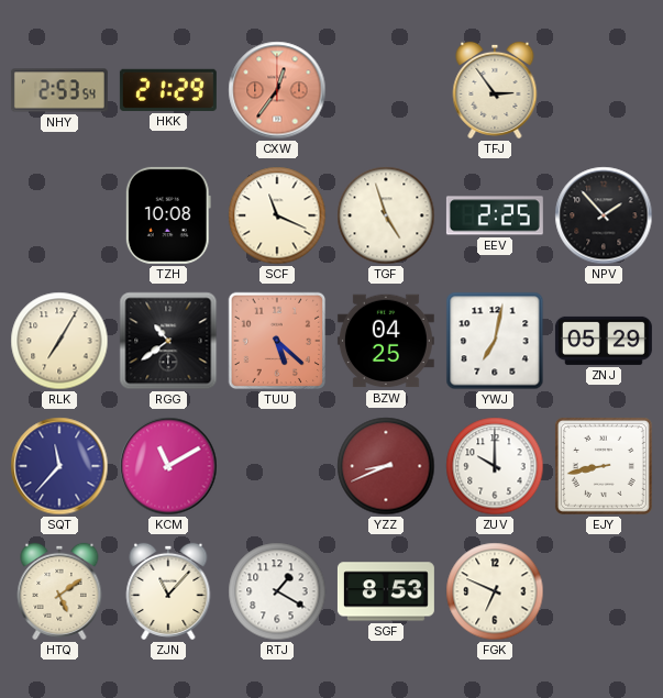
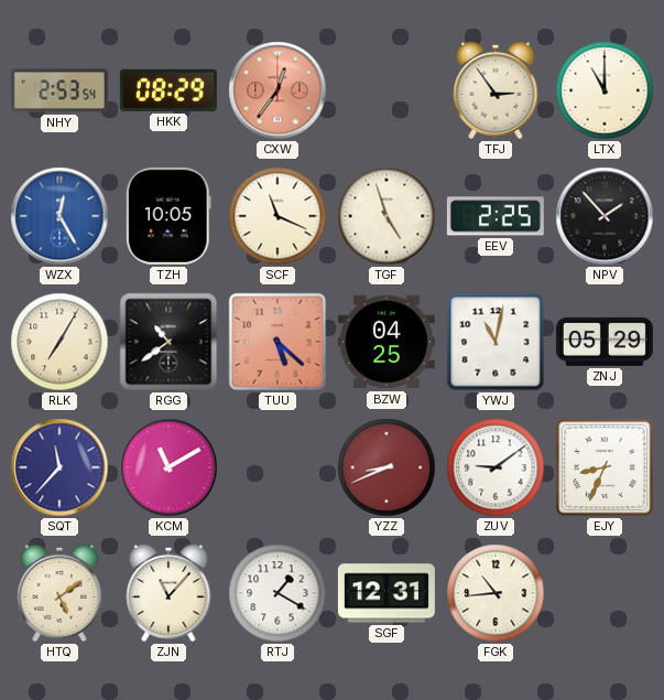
HKK: 21:29 -> 08:29 (168, 90)
LTX: none -> 11:00 (605, 90)
WZX: none -> 12:25 (59, 216)
TZH: 10:08 -> 10:05 (168, 216)
YWJ: 7:02 -> 11:02 (496, 342)
ZUV: 10:00 -> 9:09 (496, 467)
EJY: 8:43 -> 8:34 (605, 467)
SGF: 8:53 -> 12:31 (387, 593)
FGK: 6:49 -> 10:44 (496, 593)
